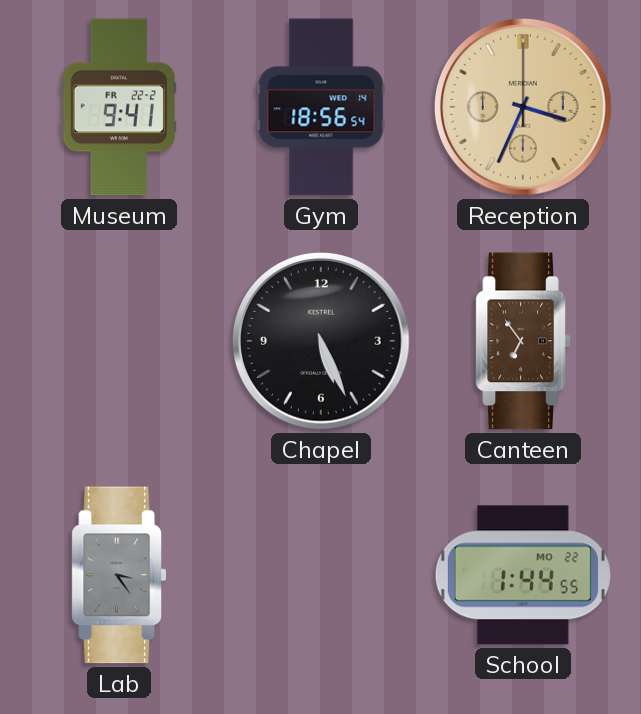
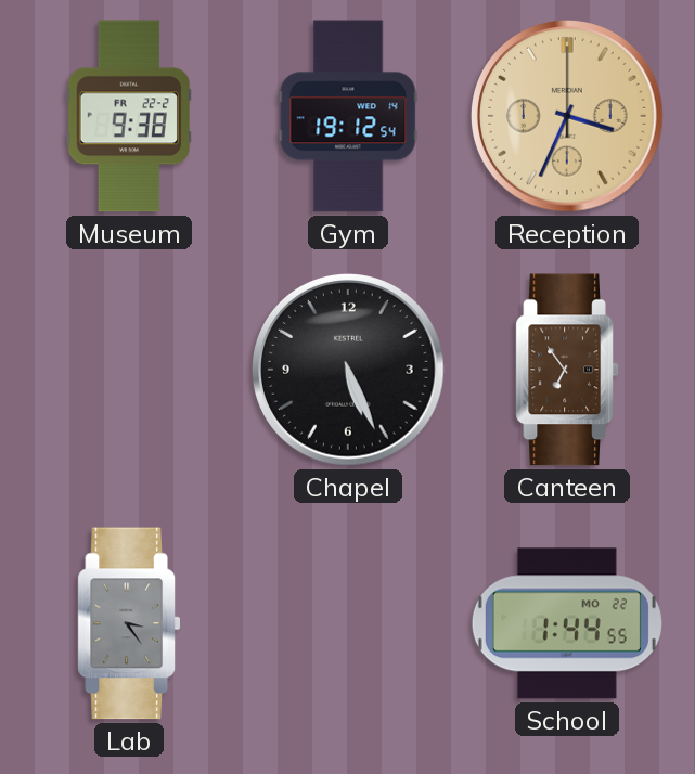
Museum: 9:41 -> 9:38 (129, 116)
Gym: 18:56 -> 19:12 (348, 116)
